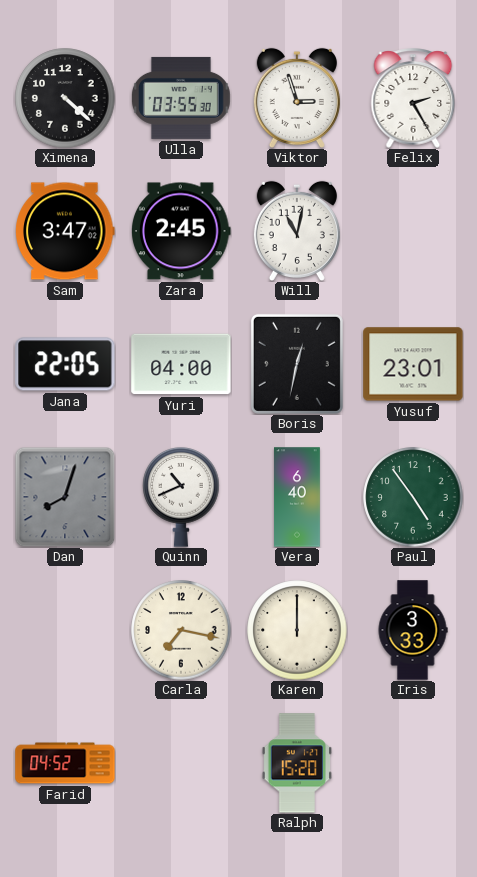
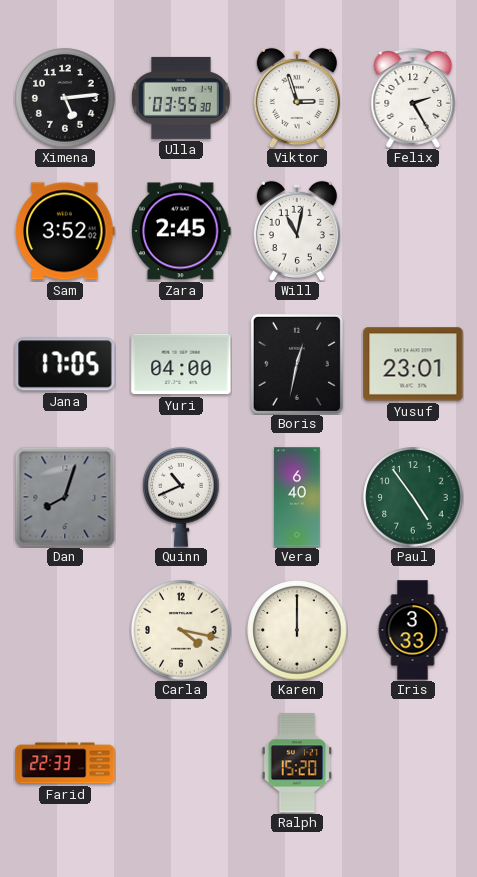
Ximena: 4:22 -> 5:14 (65, 98)
Sam: 3:47 -> 3:52 (65, 231)
Jana: 22:05 -> 17:05 (65, 364)
Carla: 7:17 -> 4:17 (181, 630)
Farid: 04:52 -> 22:33 (65, 763)
